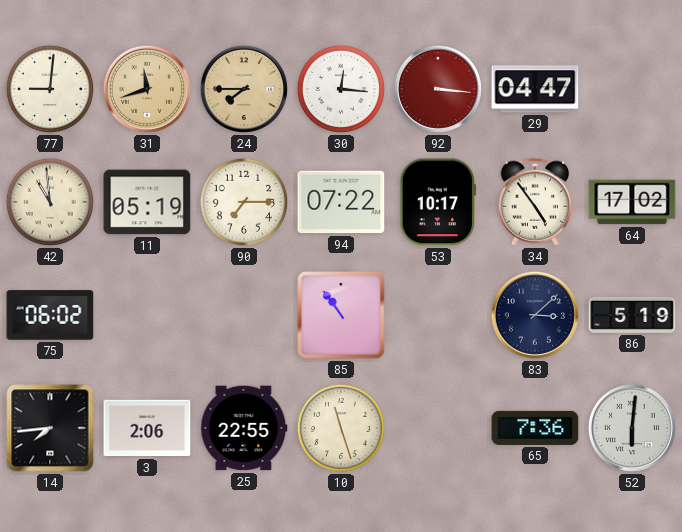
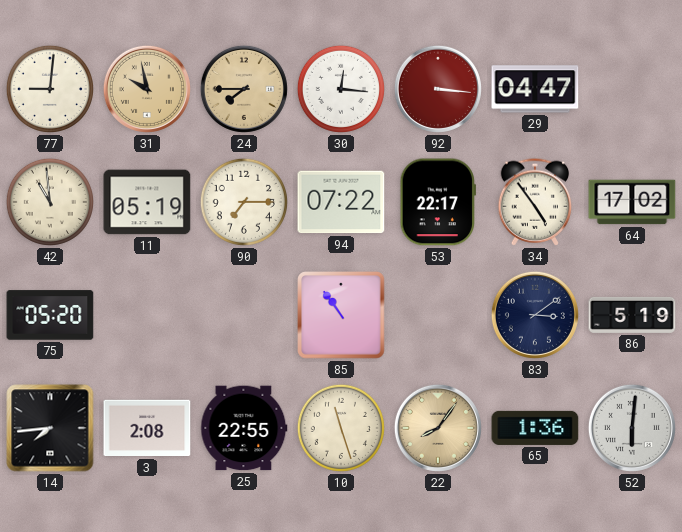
31: 11:42 -> 9:58 (147, 89)
53: 10:17 -> 22:17 (438, 202)
75: 06:02 -> 05:20 (50, 315)
83: 3:08 -> 3:09 (535, 315)
3: 2:06 -> 2:08 (147, 428)
22: none -> 8:06 (438, 428)
65: 7:36 -> 1:36 (535, 428)
